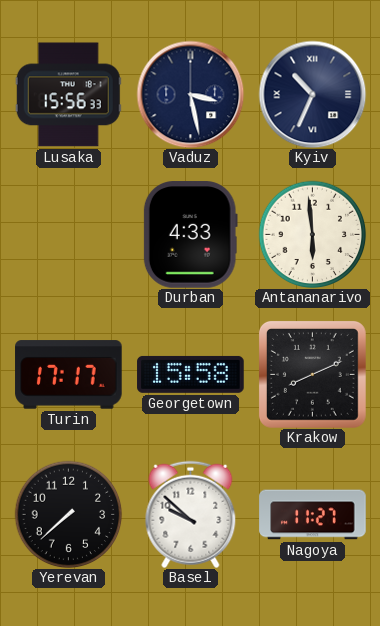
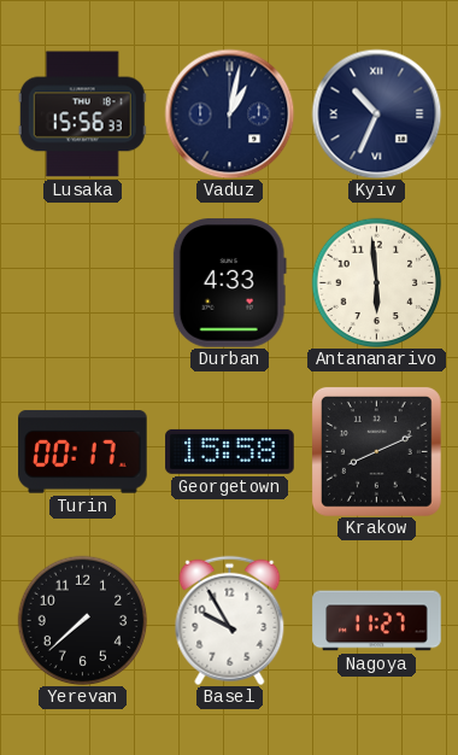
Vaduz: 3:28 -> 1:02 (229, 113)
Turin: 17:17 -> 00:17 (83, 452)
Basel: 9:52 -> 9:55 (230, 620)
